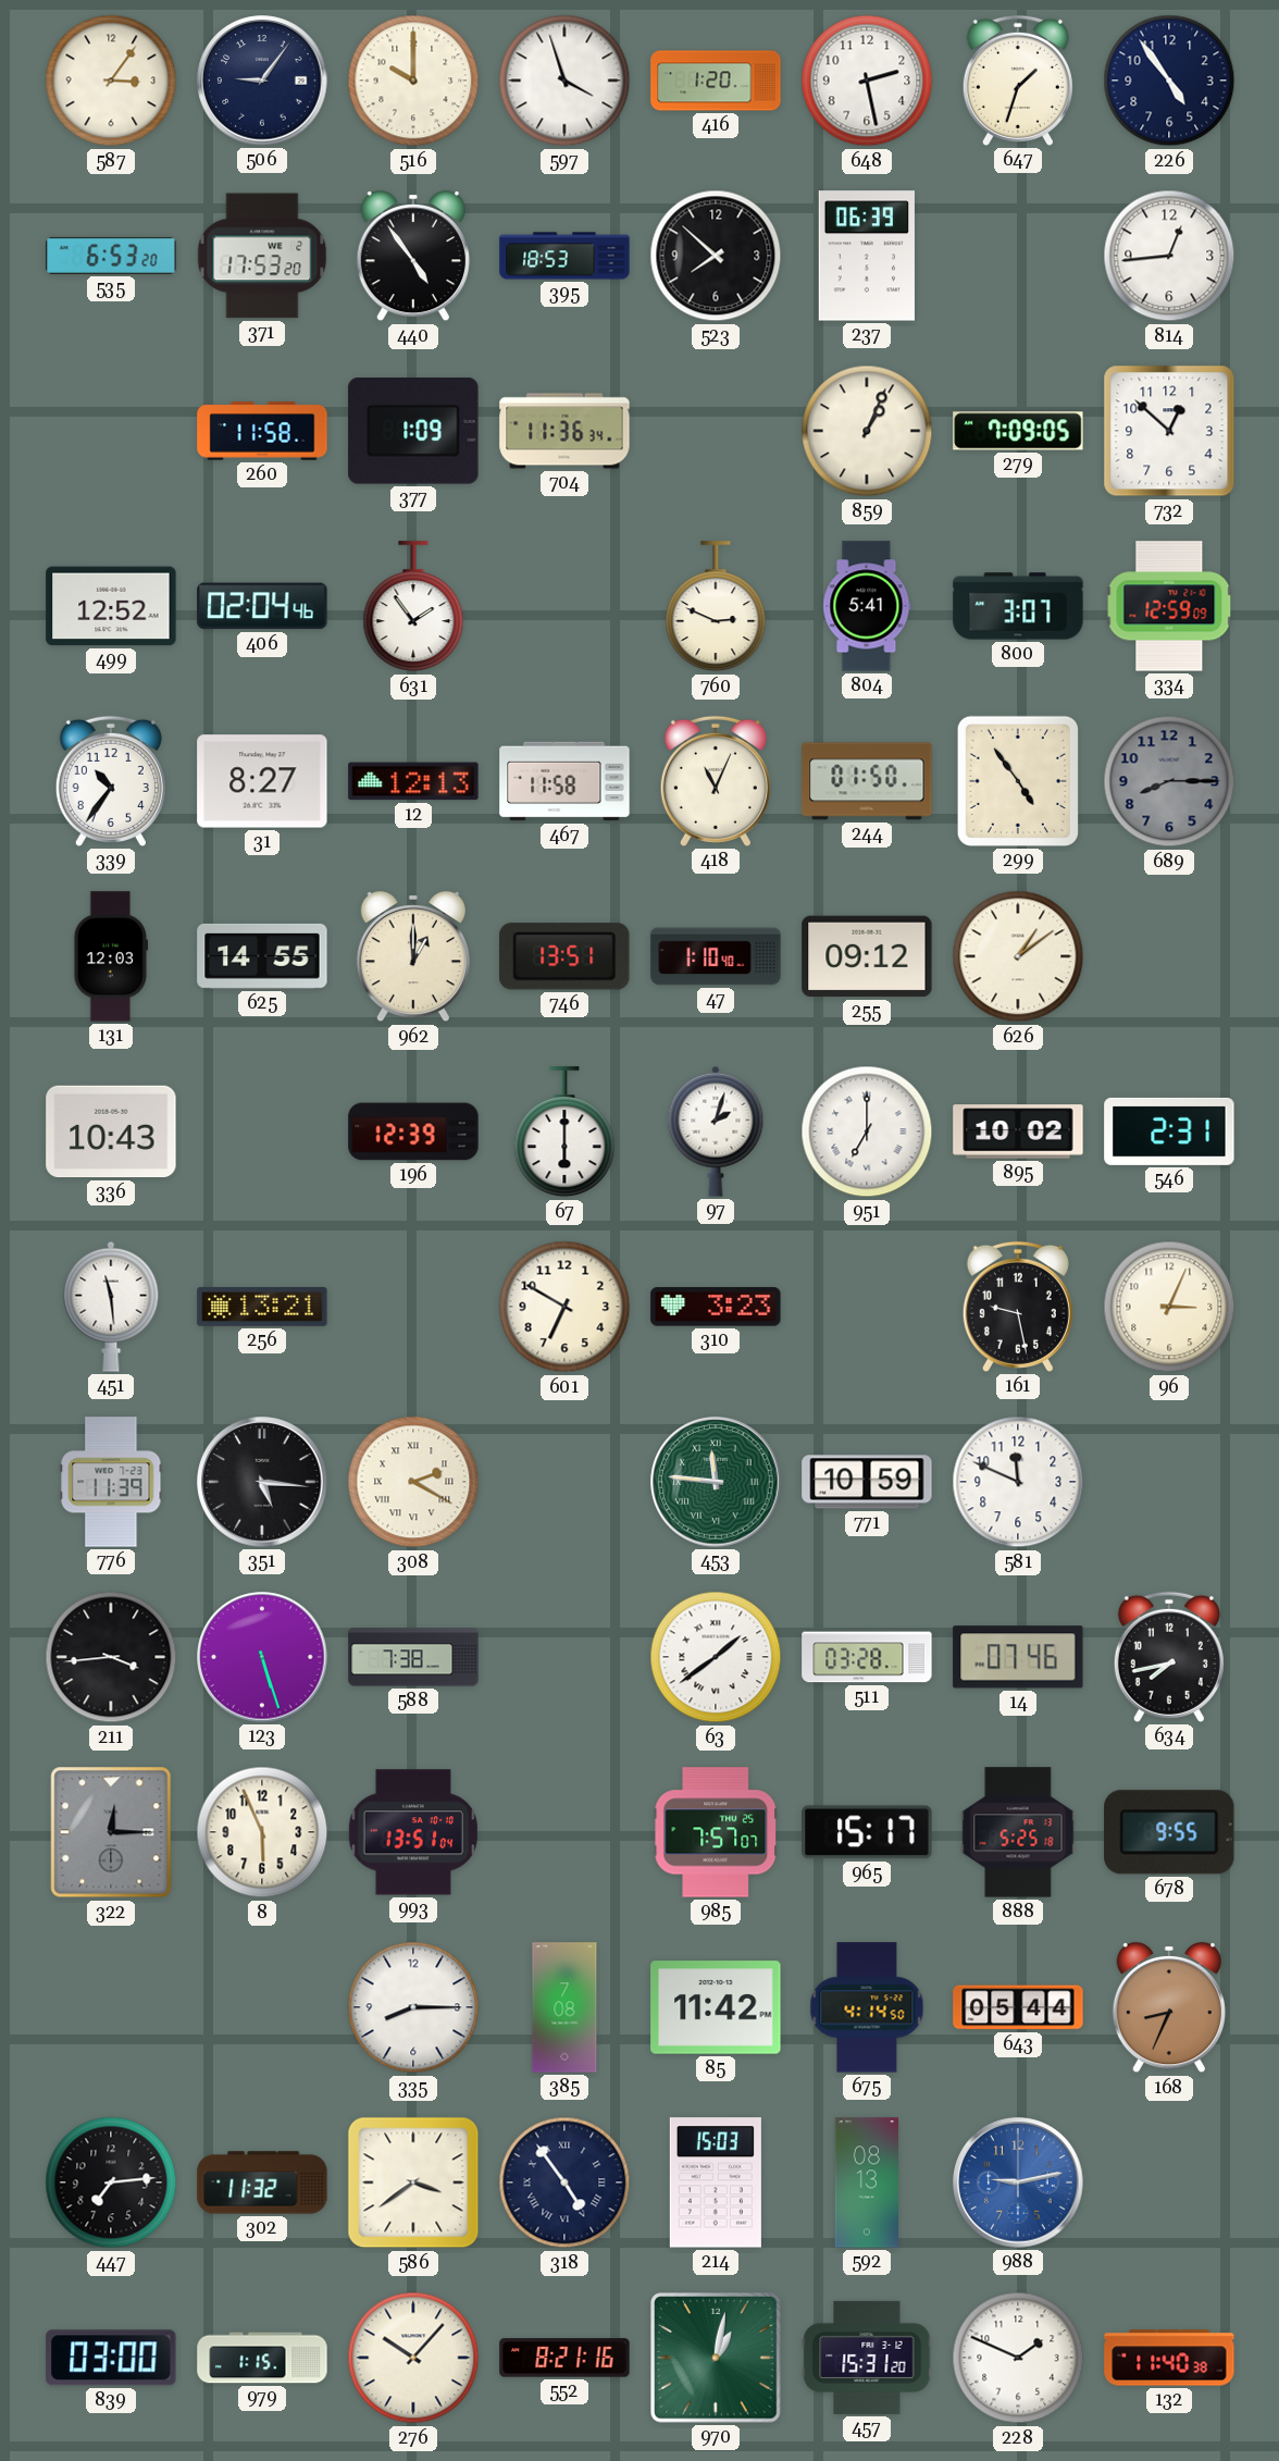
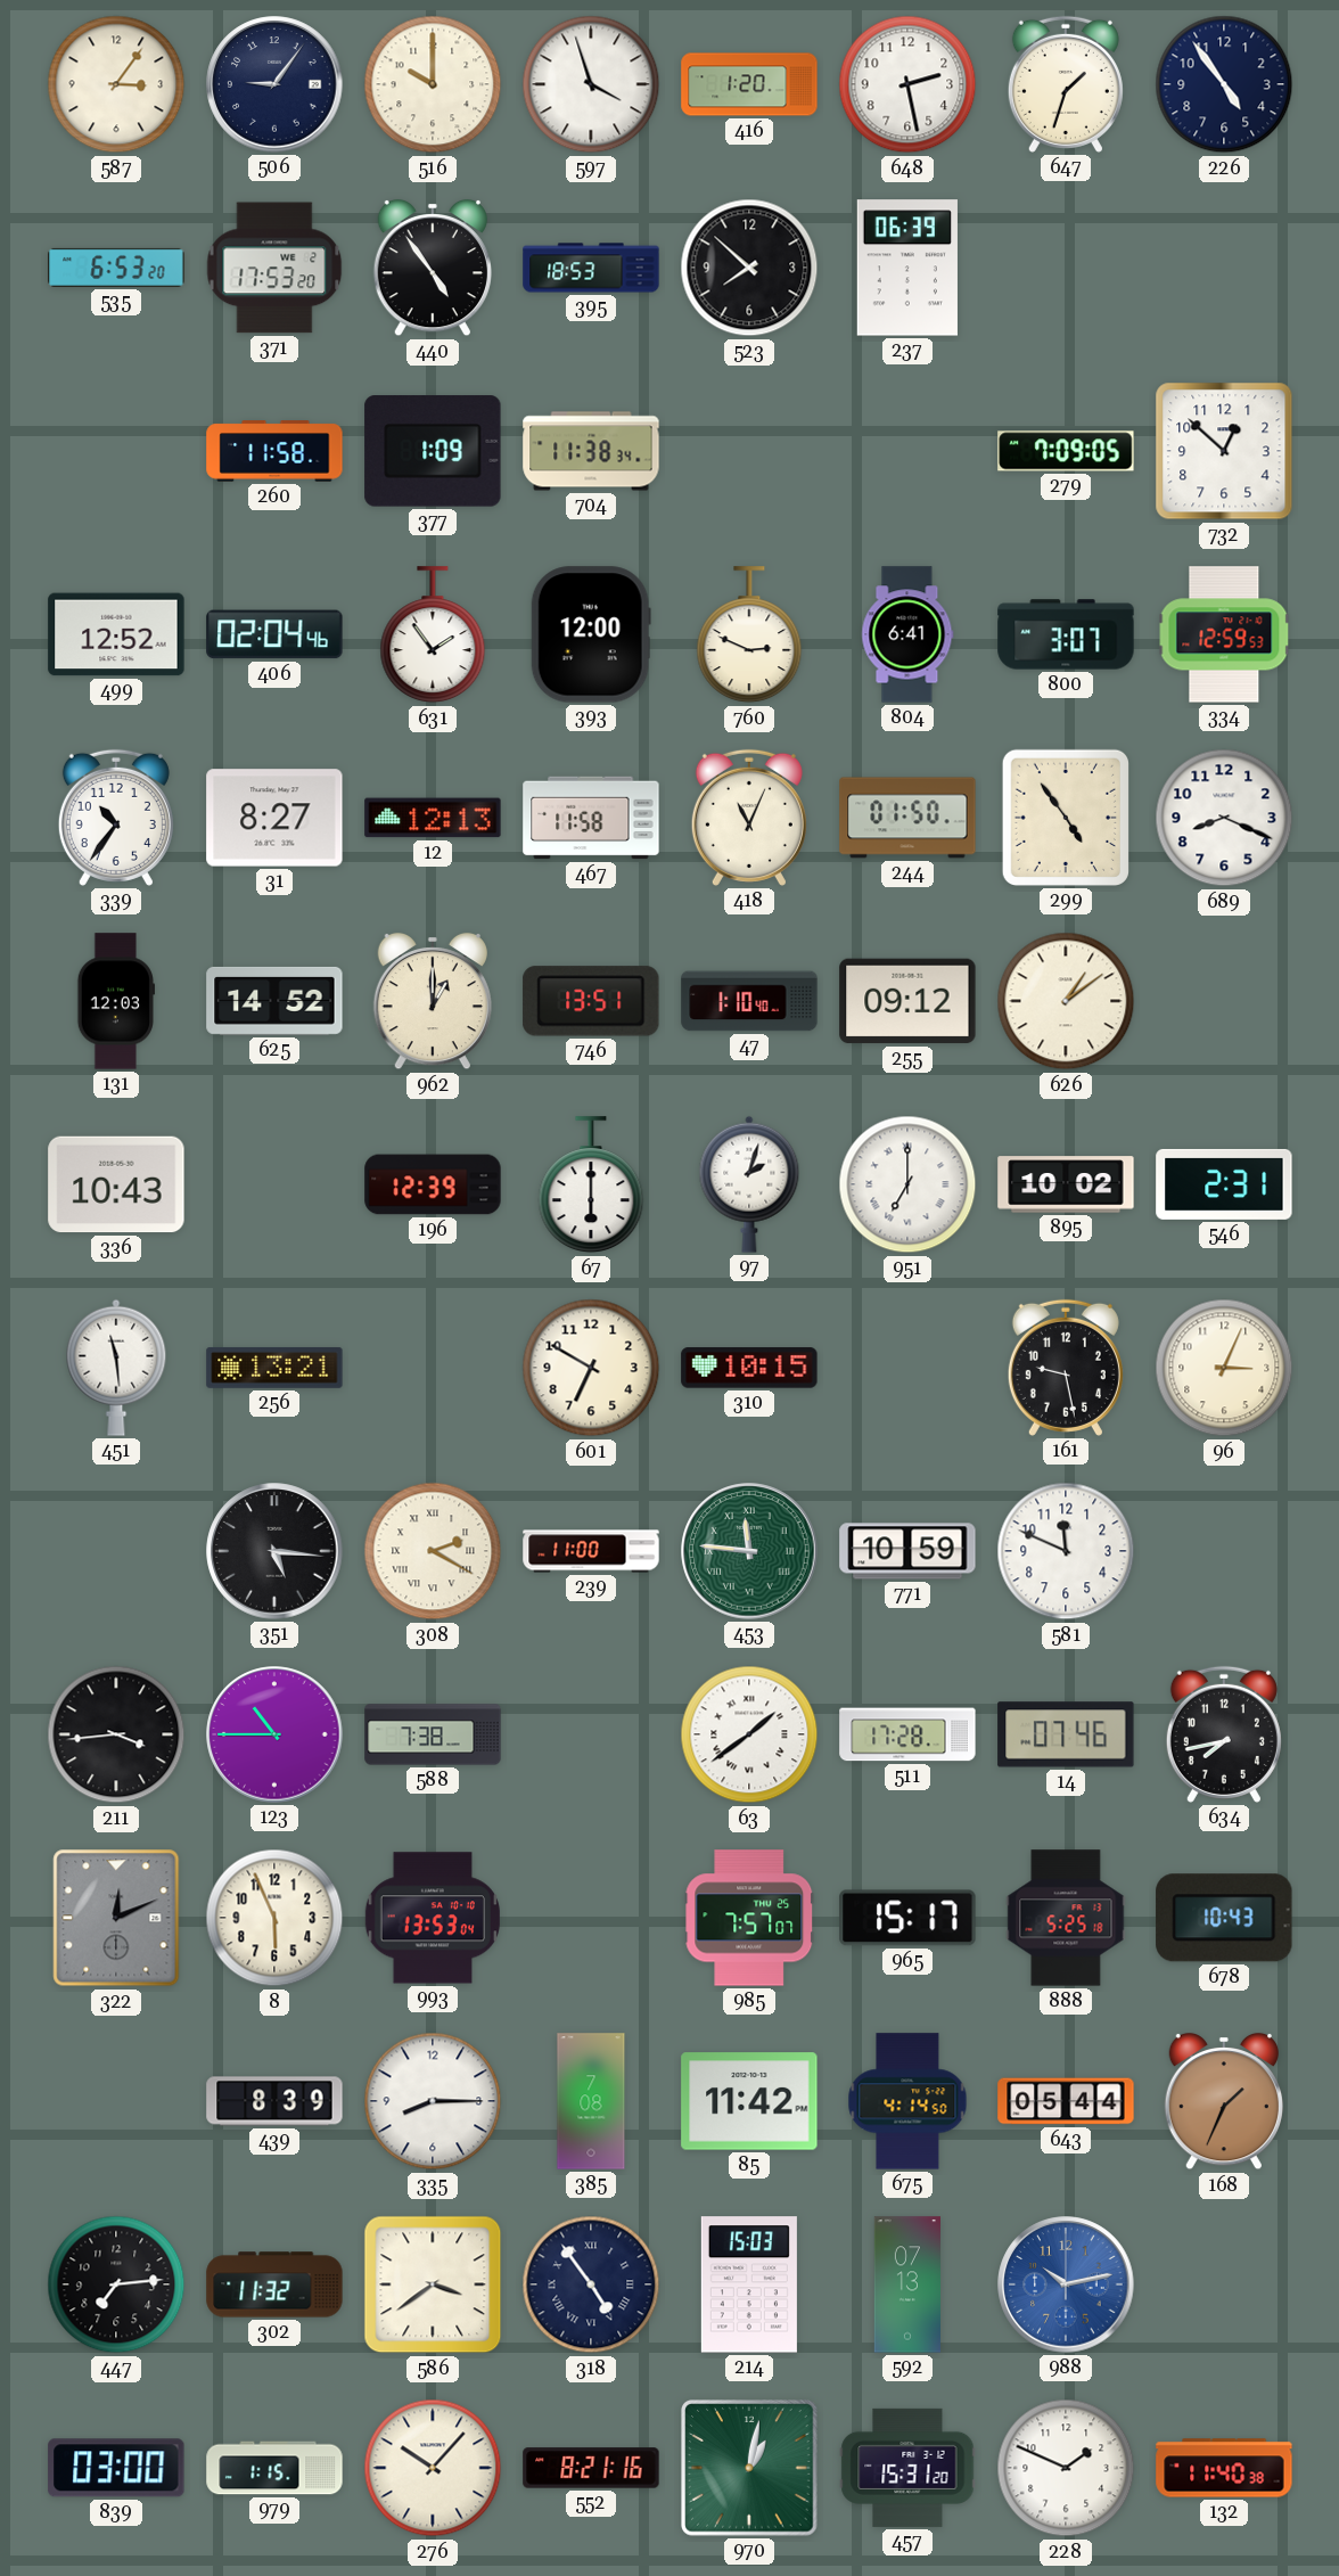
814: 12:44 -> none (1169, 256)
704: 11:36 -> 11:38 (591, 451)
859: 1:04 -> none (867, 431)
393: none -> 12:00 (591, 634)
804: 5:41 -> 6:41 (907, 634)
334: 12:59:09 -> 12:59:53 (1224, 634)
689: 8:15 -> 8:19 (1224, 818)
689 dial: grey -> white (1224, 818)
625: 14:55 -> 14:52 (274, 1001)
310: 3:23 -> 10:15 (749, 1368)
776: 11:39 -> none (111, 1482)
239: none -> 11:00 (591, 1551)
123: 5:27 -> 10:45 (274, 1734)
511: 03:28 -> 17:28 (907, 1734)
322: 12:15 -> 12:11 (116, 1918)
993: 13:51 -> 13:53 (433, 1918)
678: 9:55 -> 10:43 (1224, 1918)
439: none -> 8:39 (274, 2101)
168: 8:34 -> 1:34 (1224, 2101)
592: 08:13 -> 07:13 (906, 2284)
988: 9:13 -> 10:13 (1066, 2284)
